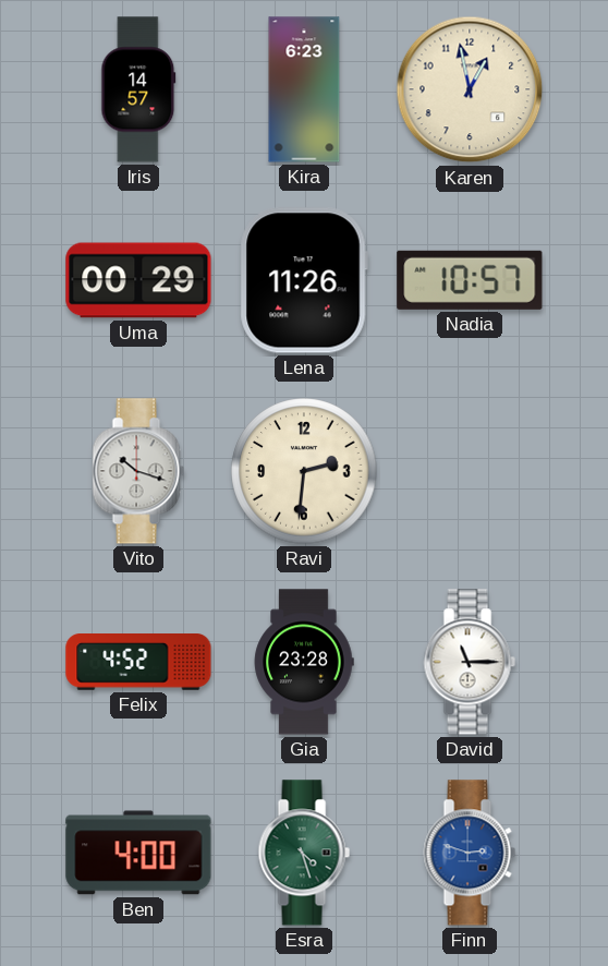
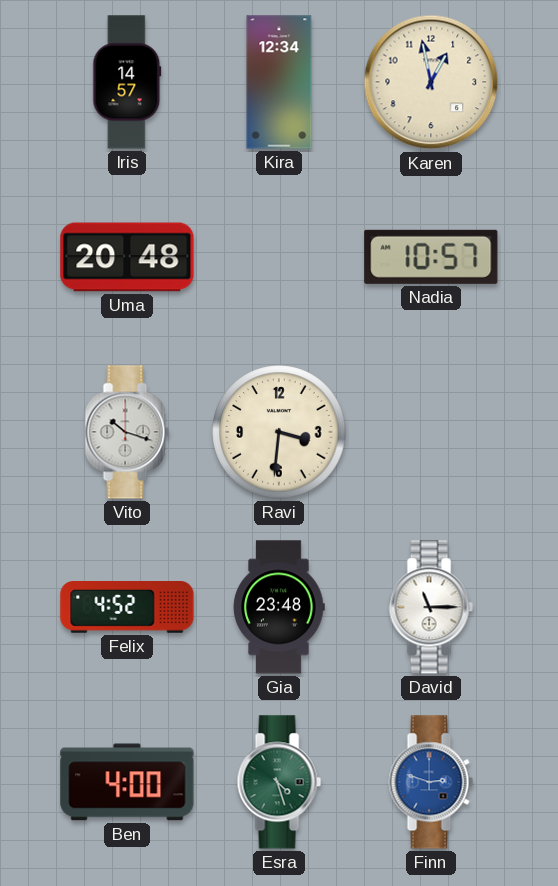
Kira: 6:23 -> 12:34 (279, 82)
Uma: 00:29 -> 20:48 (127, 257)
Lena: 11:26 -> none (304, 280)
Ravi: 2:31 -> 3:31 (279, 432)
Gia: 23:28 -> 23:48 (279, 607)
